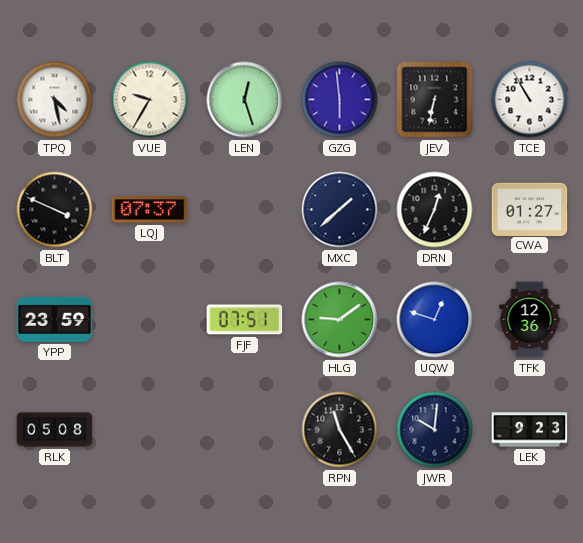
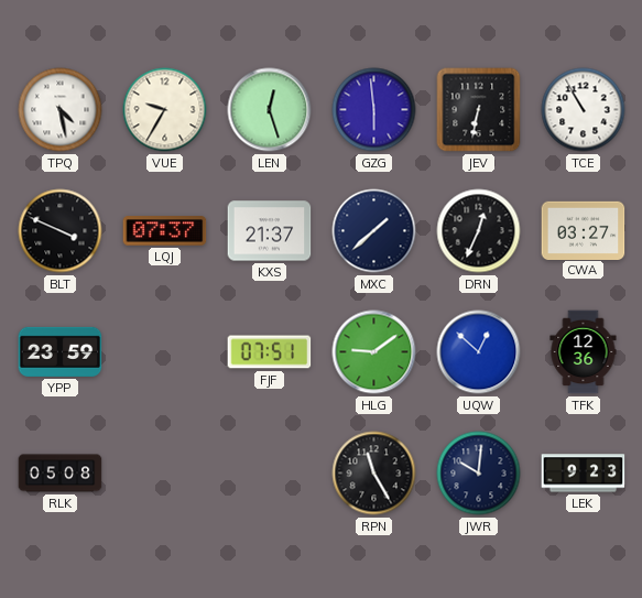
KXS: none -> 21:37 (270, 231)
CWA: 01:27 -> 03:27 (584, 230)
UQW: 12:48 -> 12:52 (479, 352)
